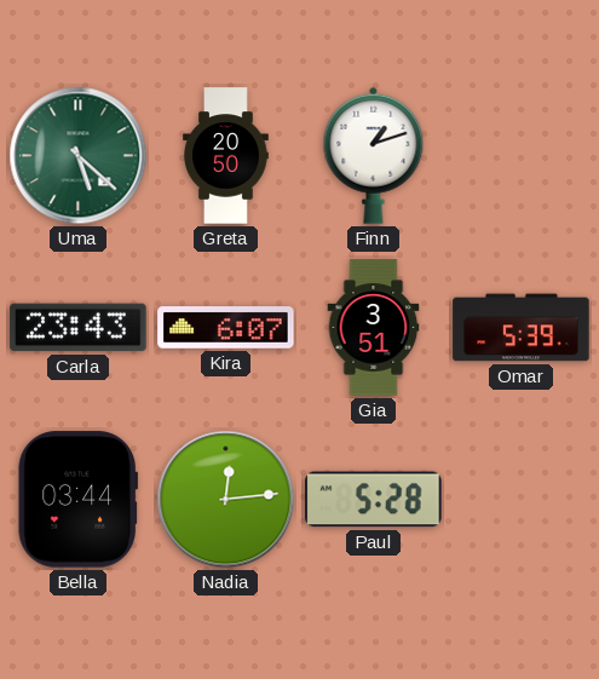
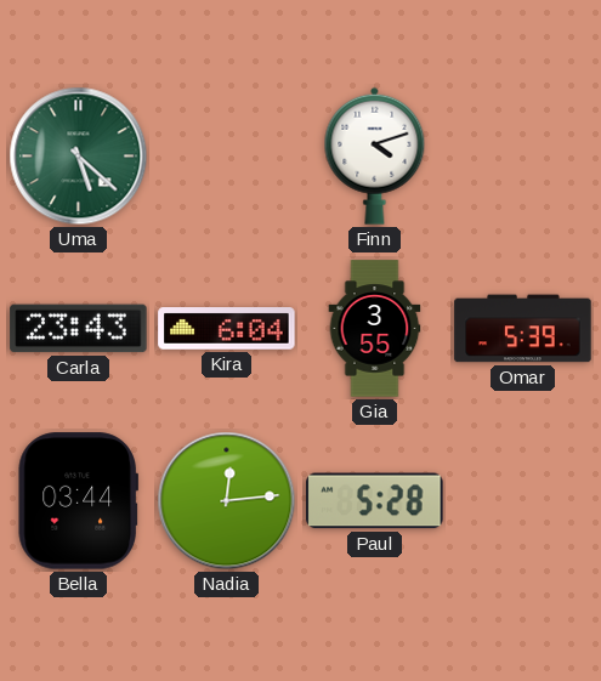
Greta: 20:50 -> none (226, 156)
Finn: 1:12 -> 4:12 (375, 155)
Kira: 6:07 -> 6:04 (227, 329)
Gia: 3:51 -> 3:55 (375, 329)
